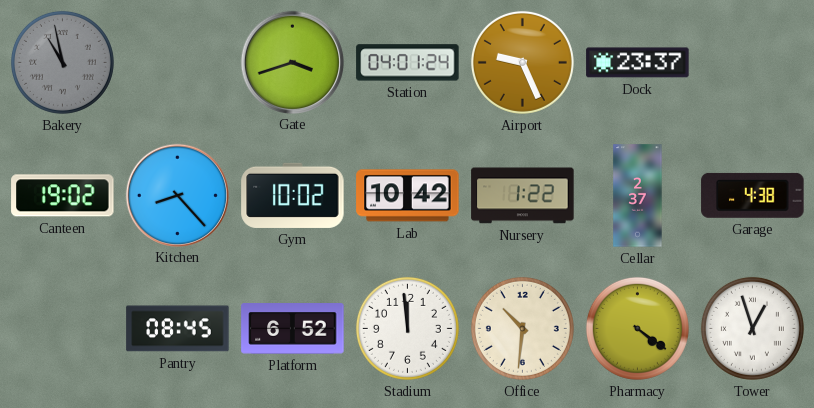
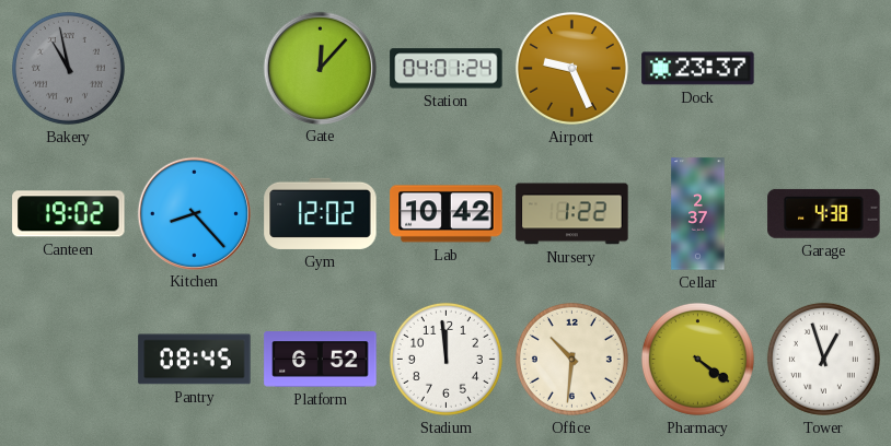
Gate: 3:42 -> 12:07 (320, 68)
Gym: 10:02 -> 12:02 (321, 213)
